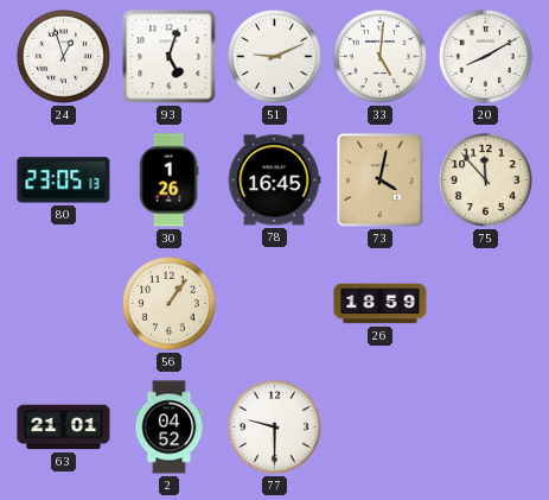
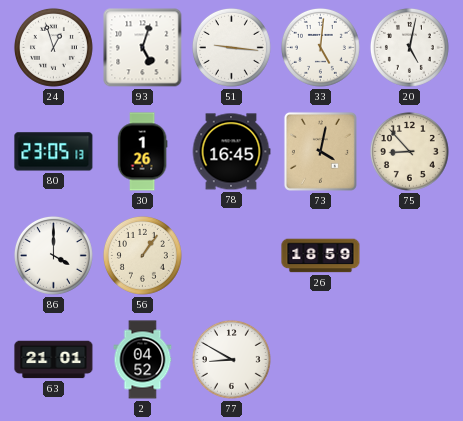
51: 9:11 -> 9:16 (231, 47)
20: 8:10 -> 5:02 (409, 47)
75: 11:53 -> 8:53 (409, 151)
86: none -> 4:00 (53, 255)
77: 9:30 -> 8:50 (231, 359)
